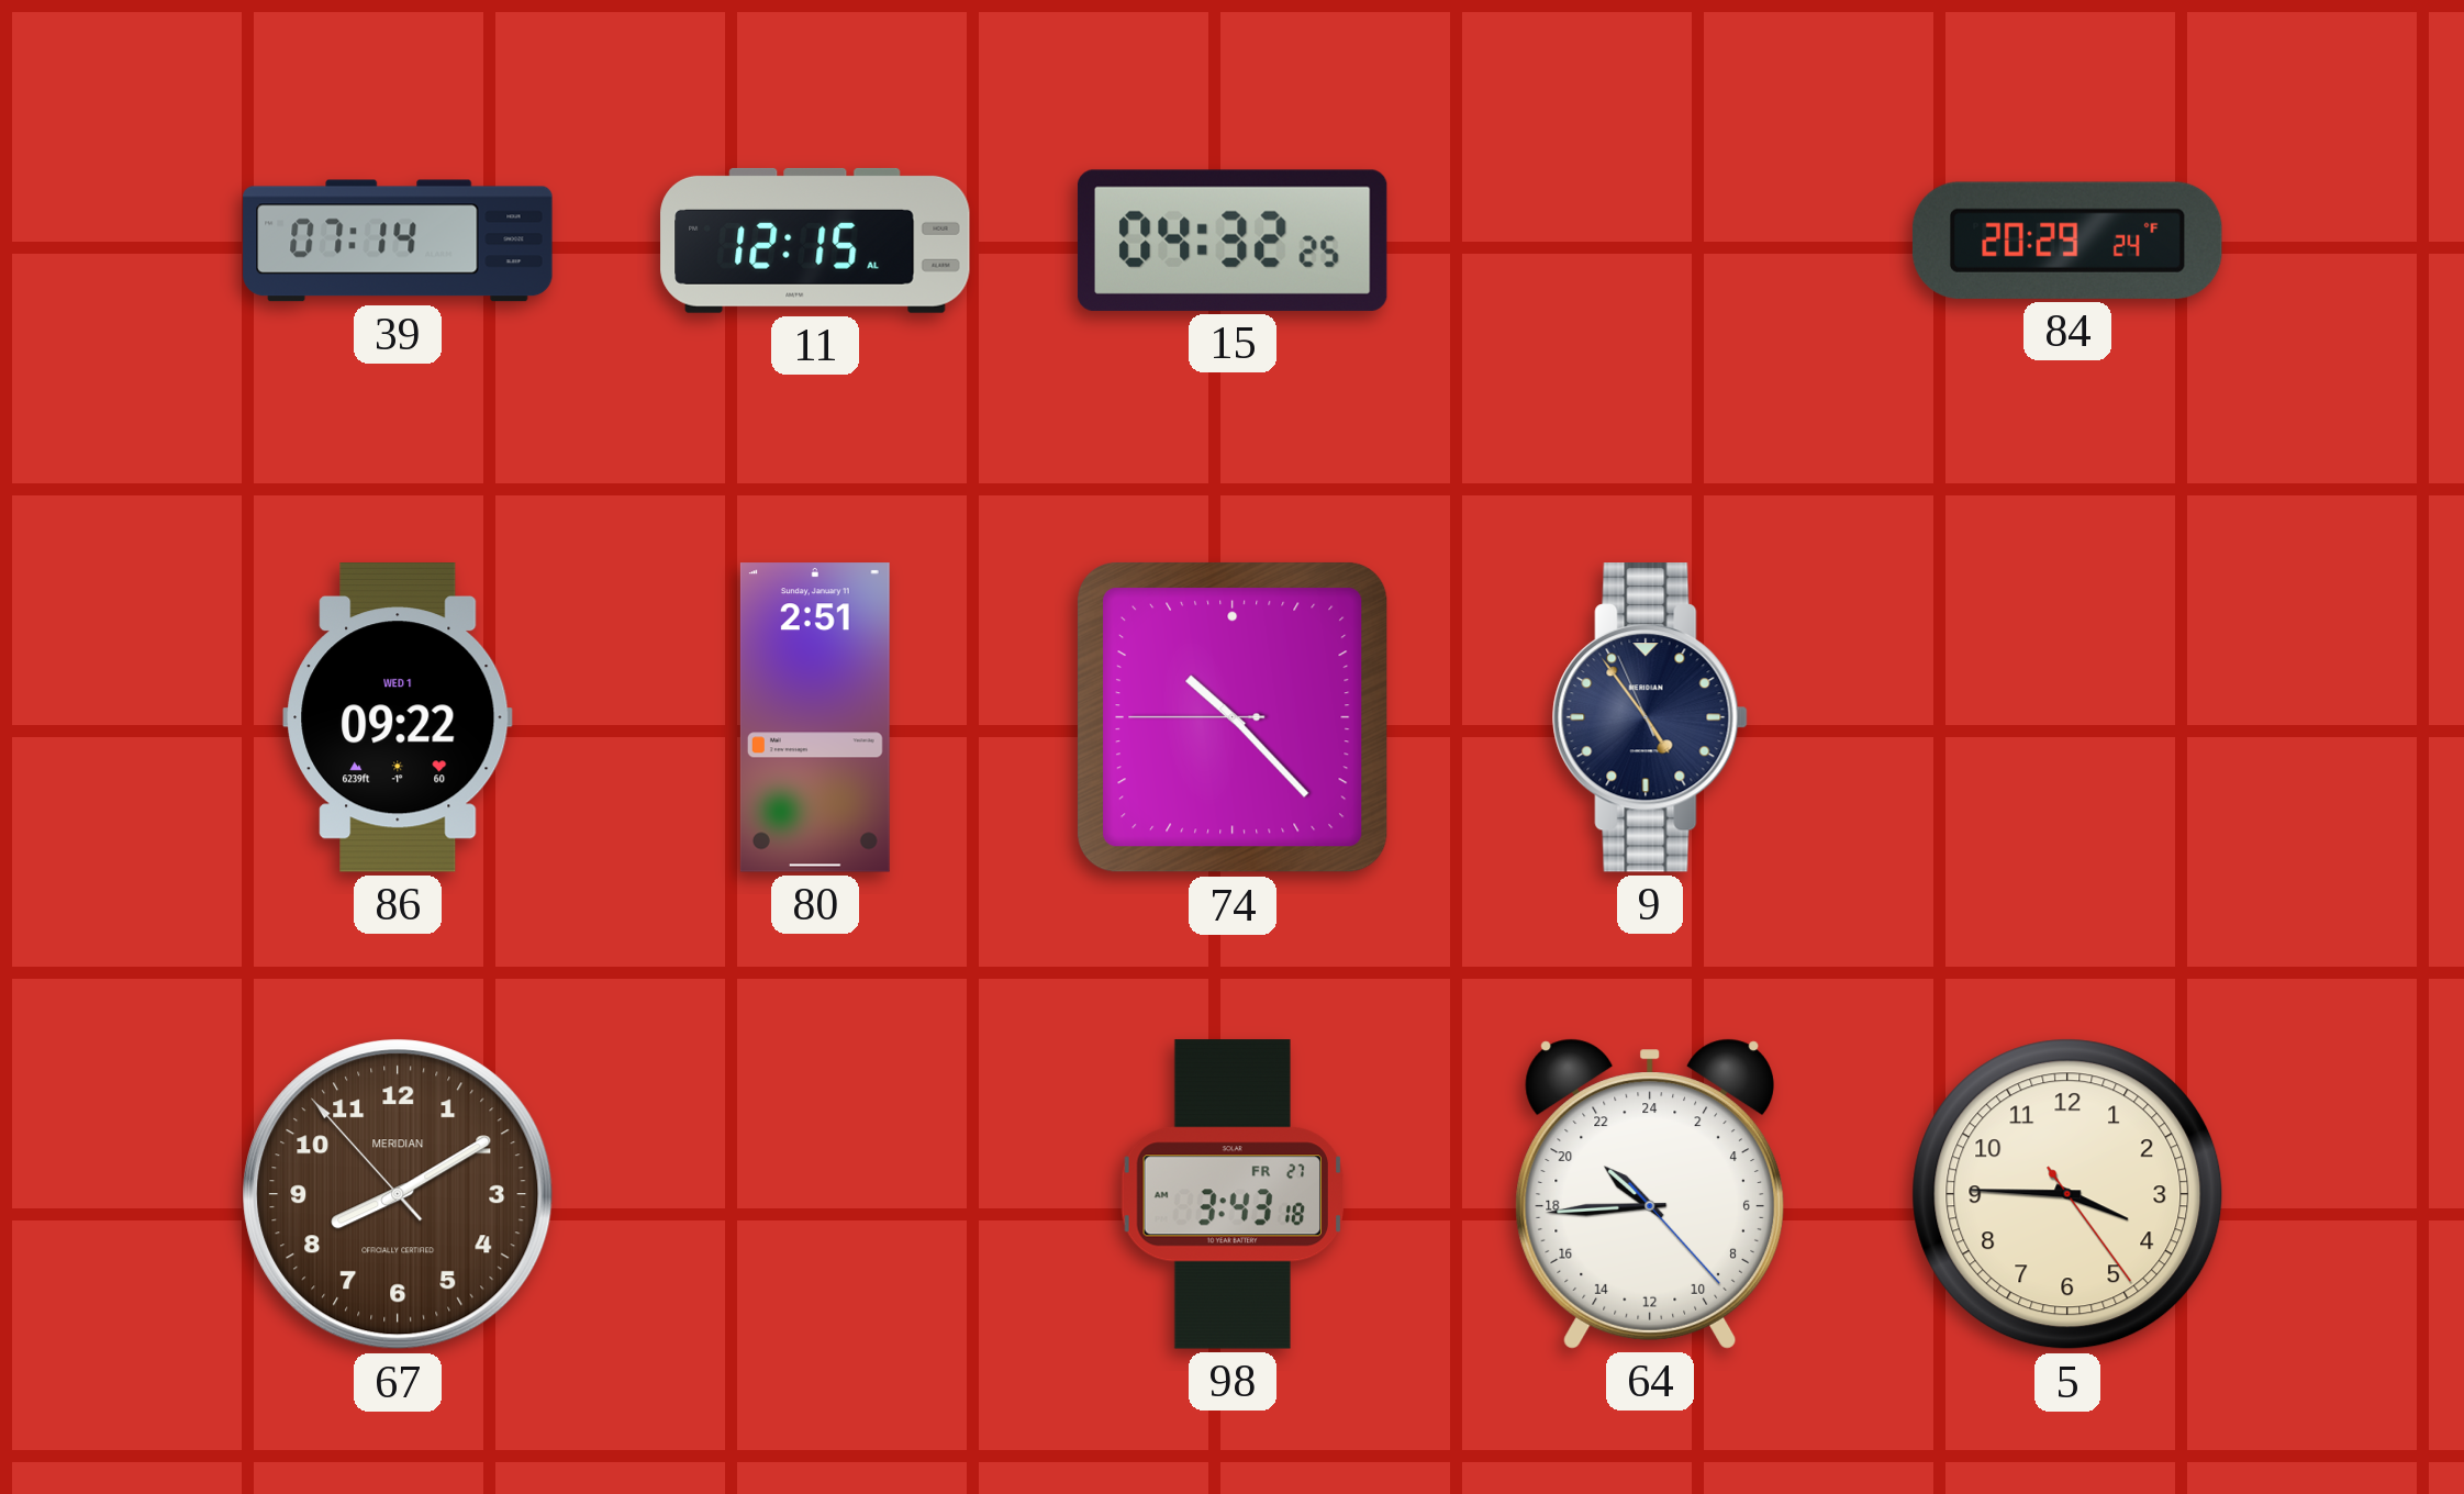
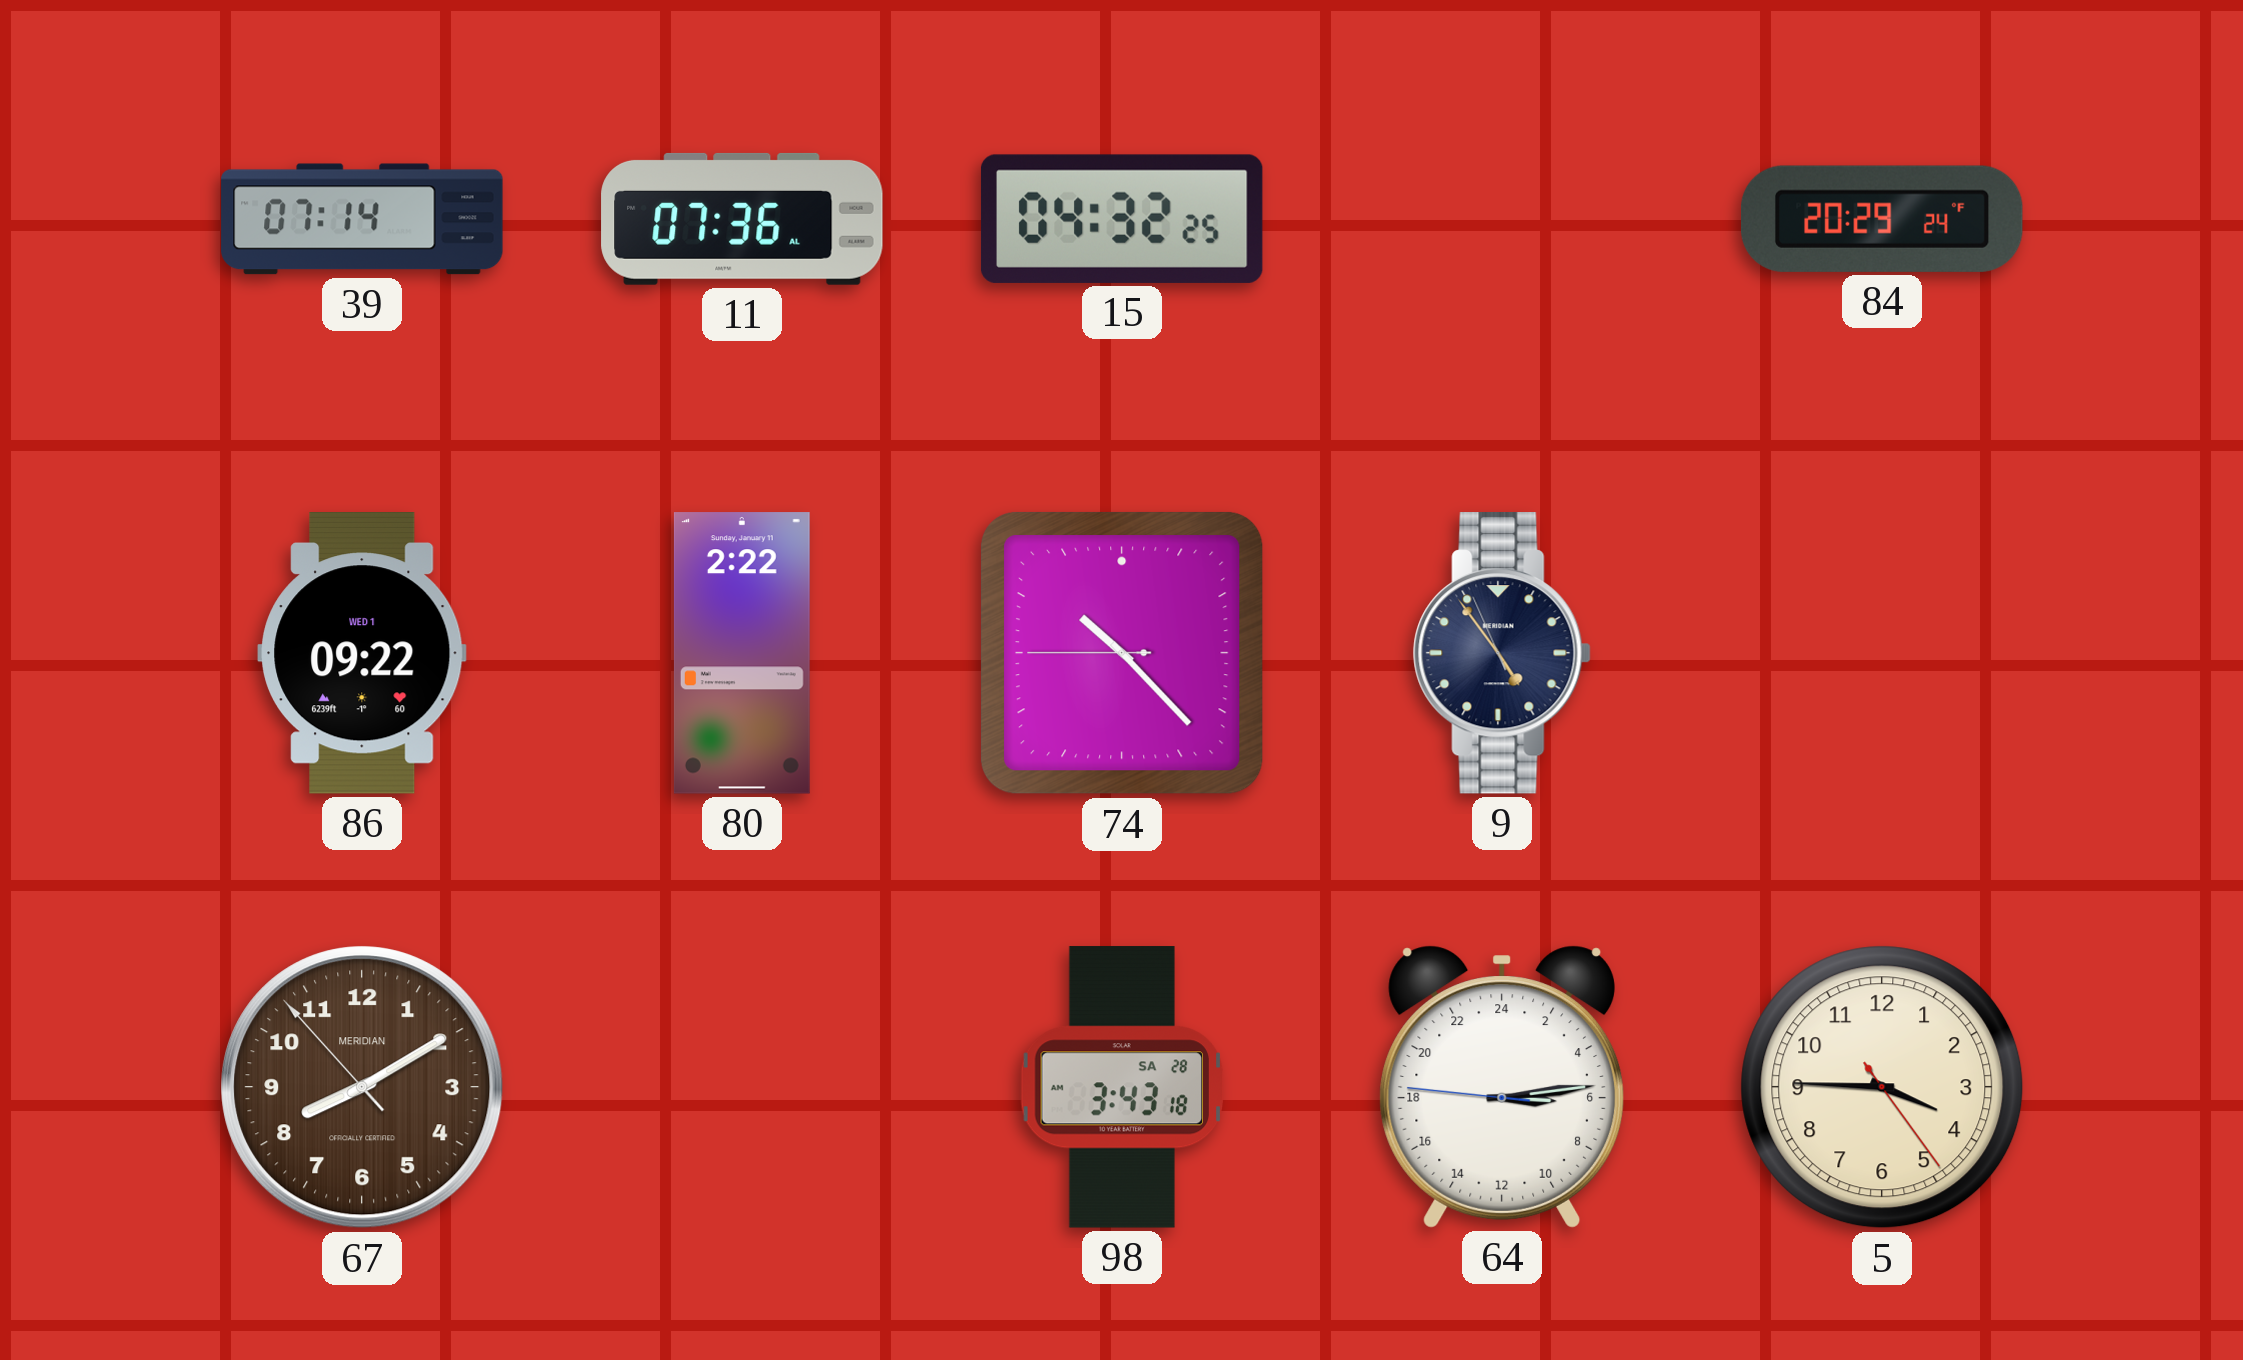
11: 12:15 -> 07:36 (742, 219)
80: 2:51 -> 2:22 (742, 653)
98 date: FR 27 -> SA 28 (1121, 1087)
64: 20:44 -> 6:13 (1502, 1087)
